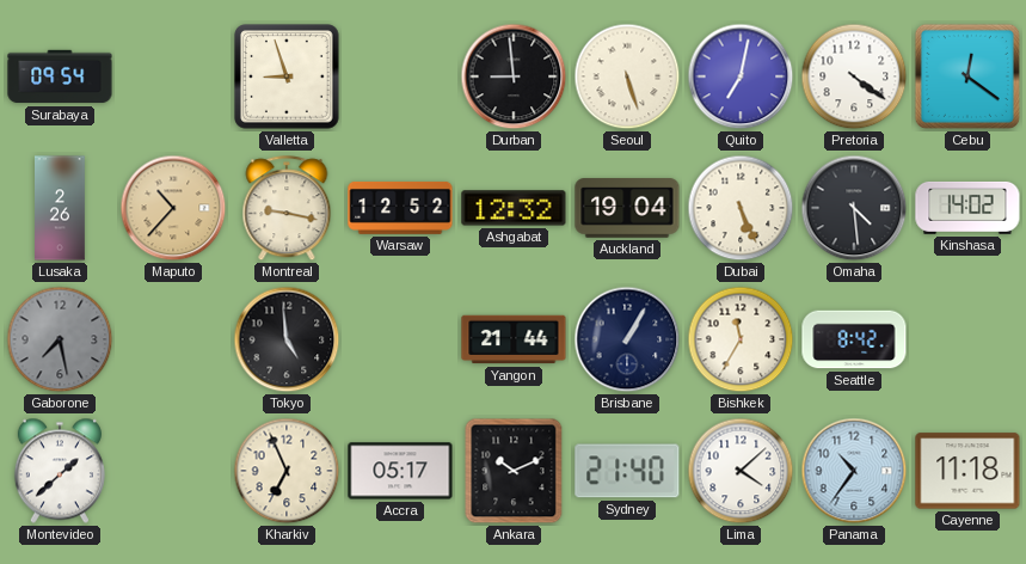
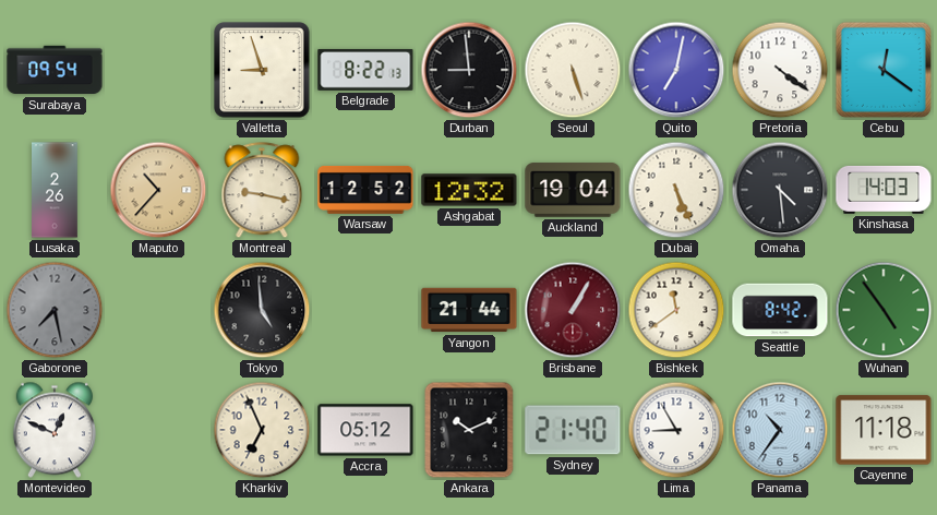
Belgrade: none -> 8:22 (365, 70)
Kinshasa: 14:02 -> 14:03 (884, 190)
Brisbane dial: navy -> burgundy (573, 310)
Bishkek: 11:35 -> 11:39 (676, 310)
Wuhan: none -> 4:54 (884, 310)
Montevideo: 1:38 -> 12:49 (55, 430)
Accra: 05:17 -> 05:12 (365, 430)
Lima: 4:08 -> 8:55 (676, 430)
